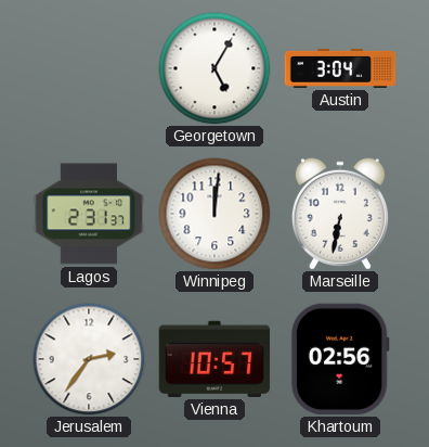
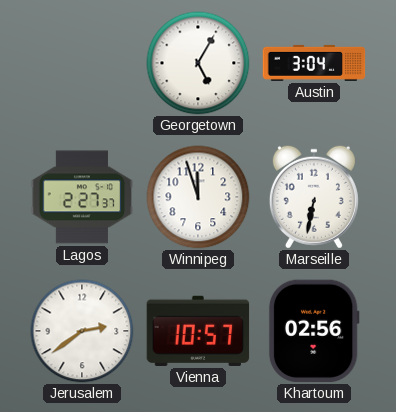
Lagos: 2:31 -> 2:27 (82, 197)
Winnipeg: 12:01 -> 11:57 (198, 197)
Jerusalem: 2:36 -> 2:39 (82, 331)
